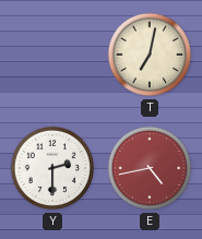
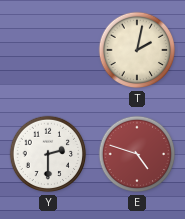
T: 7:02 -> 2:02 (137, 50)
E: 4:43 -> 4:48 (137, 154)
